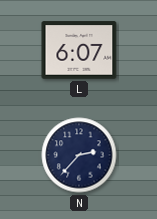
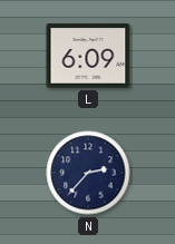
L: 6:07 -> 6:09 (88, 56)
